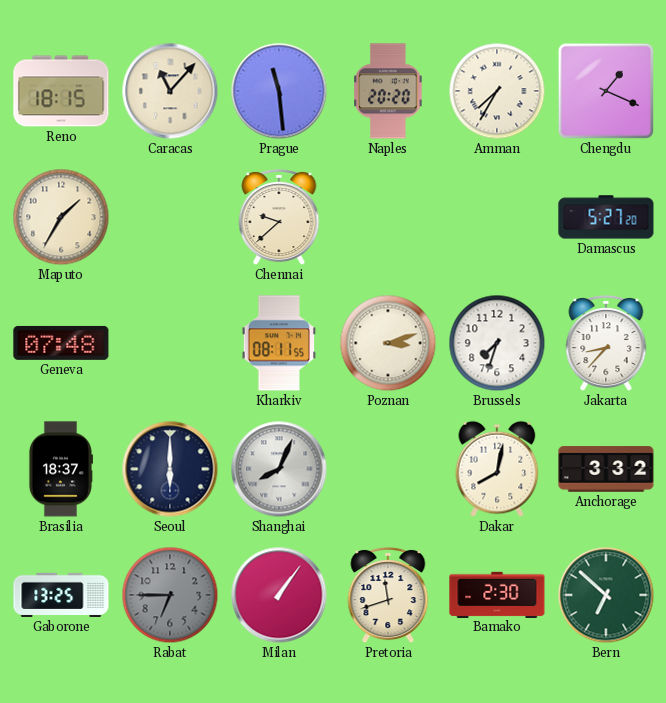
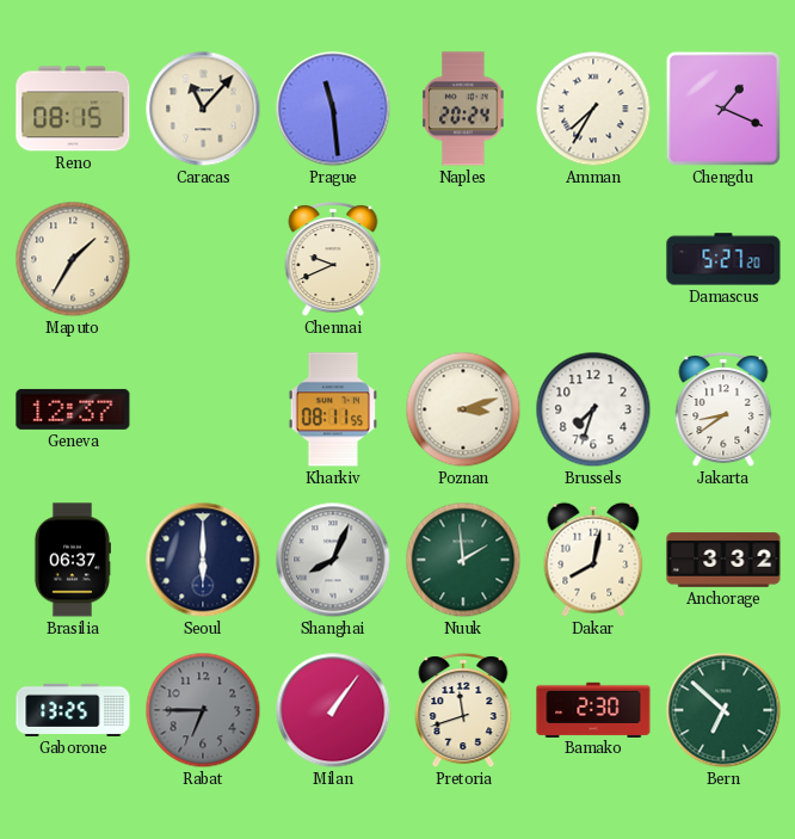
Reno: 18:15 -> 08:15 (73, 109)
Naples: 20:20 -> 20:24 (463, 109)
Chennai: 9:38 -> 9:41 (333, 259)
Geneva: 07:48 -> 12:37 (73, 409)
Jakarta: 8:37 -> 8:39 (723, 409)
Brasilia: 18:37 -> 06:37 (72, 560)
Nuuk: none -> 1:59 (463, 560)
